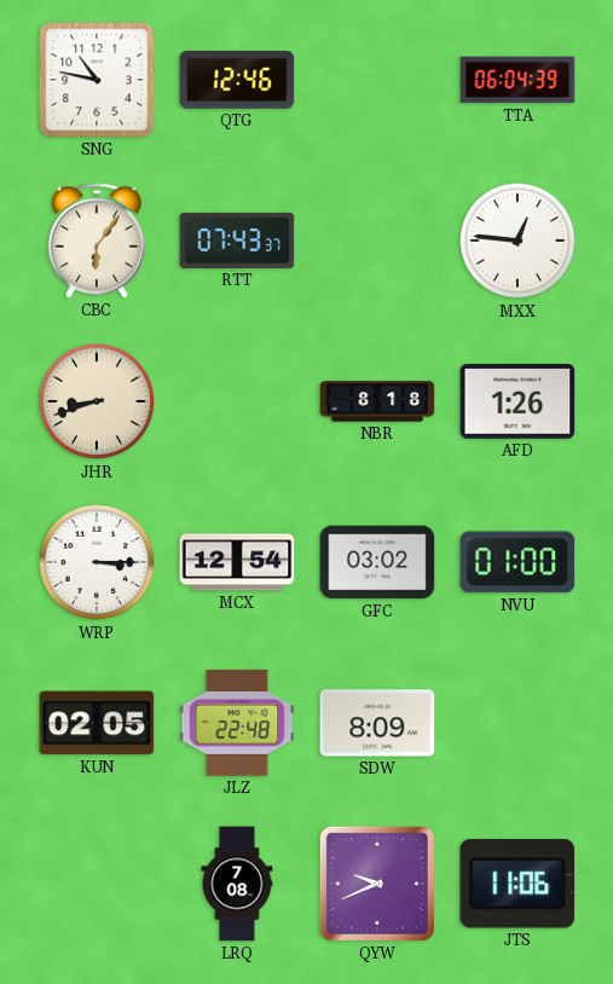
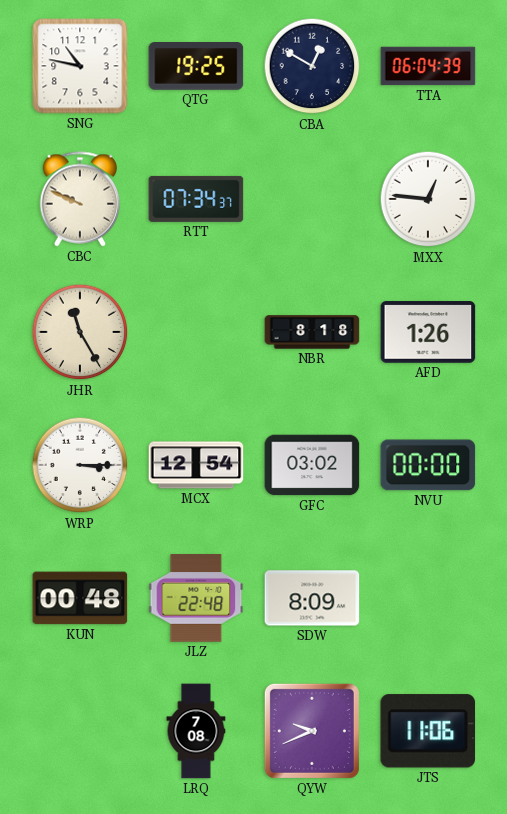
QTG: 12:46 -> 19:25 (196, 67)
CBA: none -> 12:50 (312, 66)
CBC: 6:06 -> 9:49 (80, 199)
RTT: 07:43 -> 07:34 (196, 199)
JHR: 8:42 -> 11:25 (80, 332)
NVU: 01:00 -> 00:00 (428, 465)
KUN: 02:05 -> 00:48 (80, 598)
